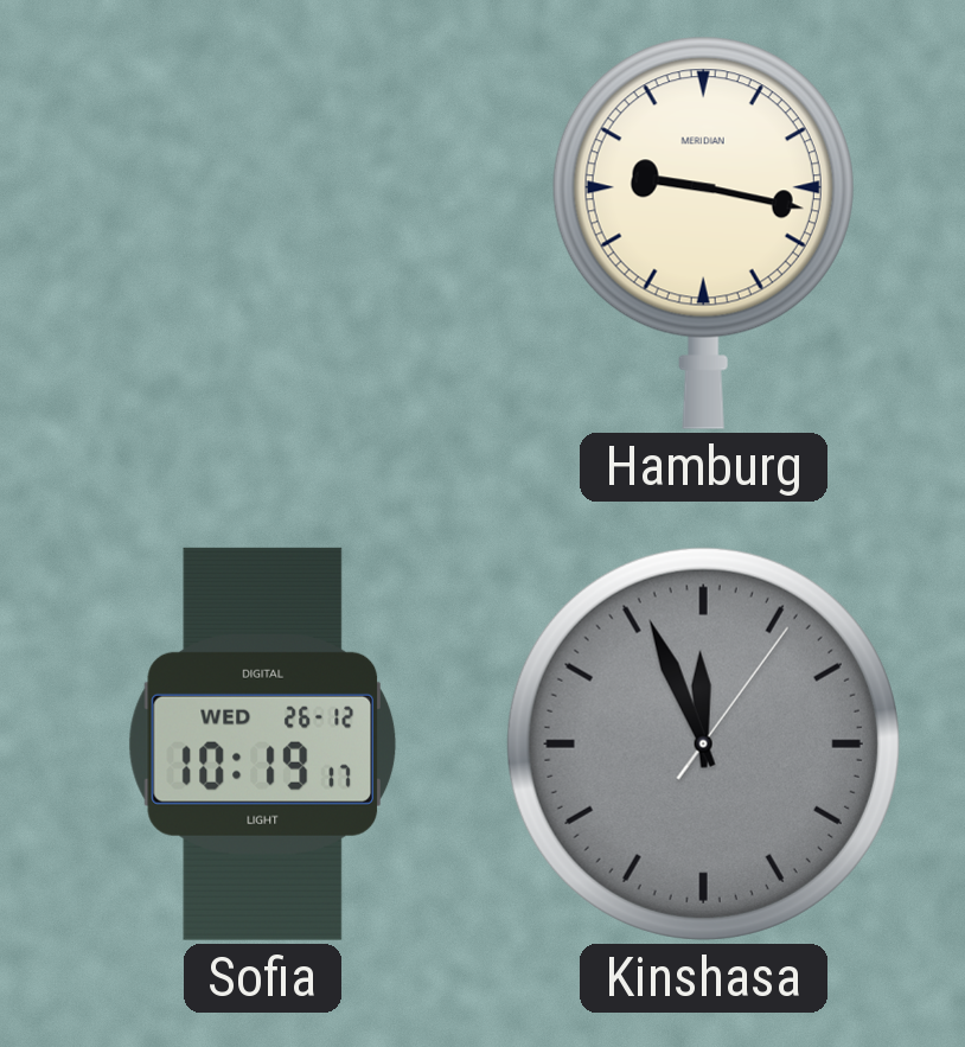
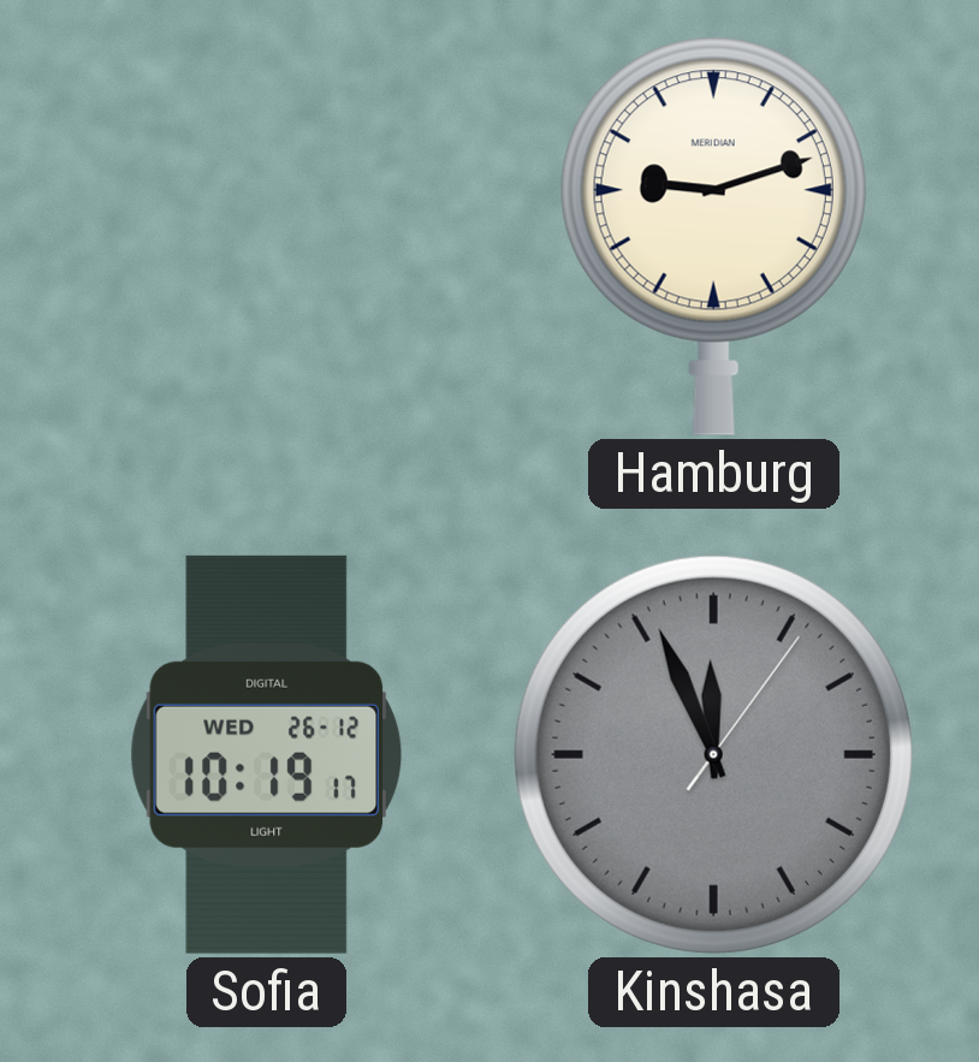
Hamburg: 9:17 -> 9:12 (713, 236)
